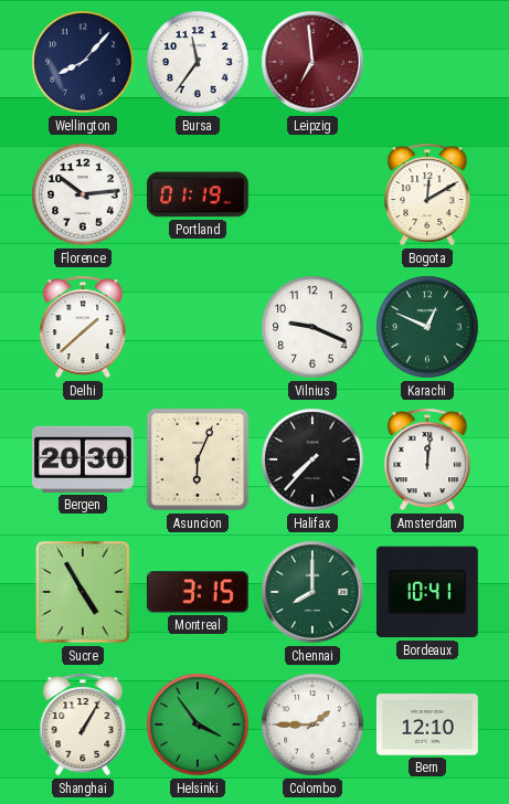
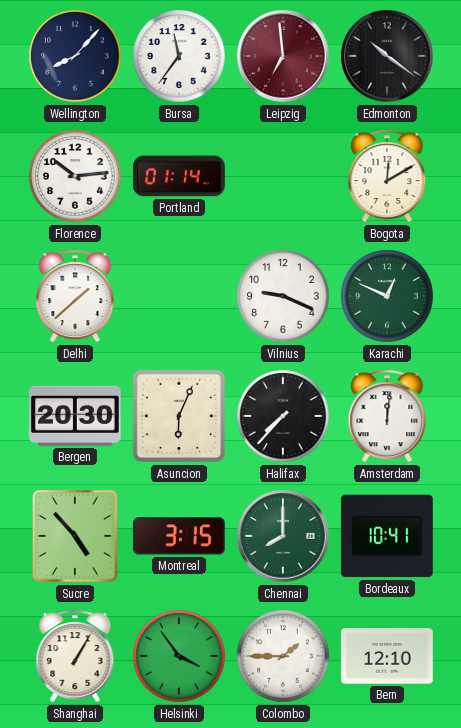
Edmonton: none -> 10:21 (387, 56)
Portland: 01:19 -> 01:14 (179, 176)
Sucre: 4:55 -> 4:53 (75, 536)
